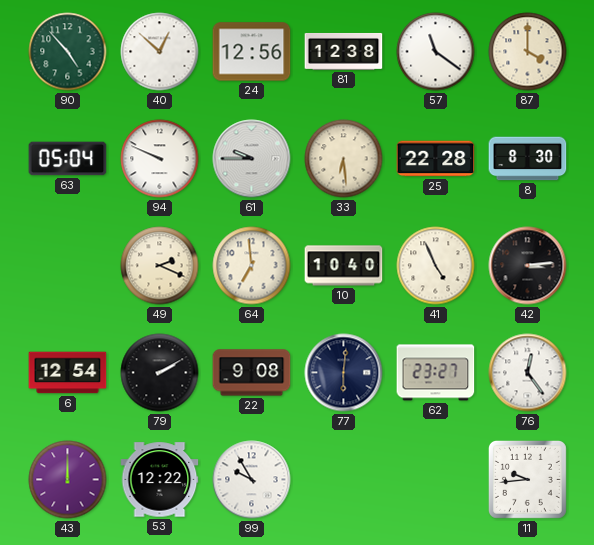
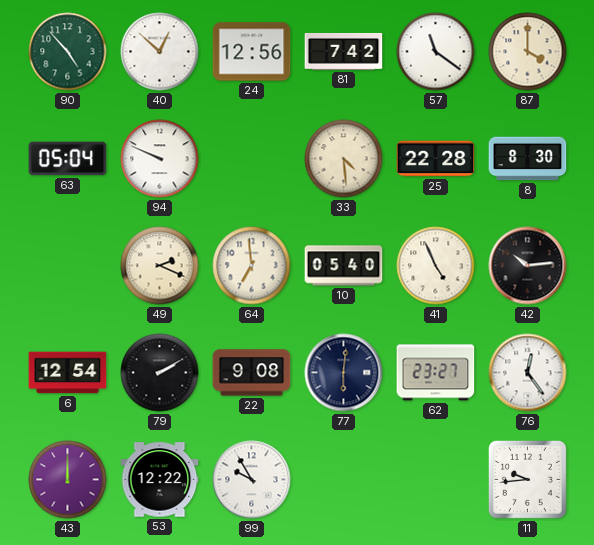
81: 12:38 -> 7:42 (344, 51)
61: 9:45 -> none (252, 159)
33: 6:29 -> 4:29 (344, 159)
10: 10:40 -> 05:40 (344, 266)
42: 3:14 -> 10:14 (528, 266)
